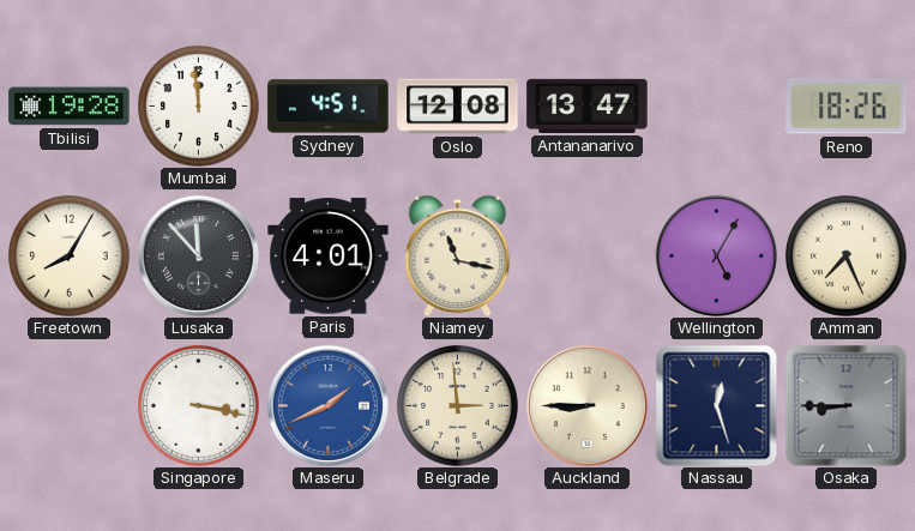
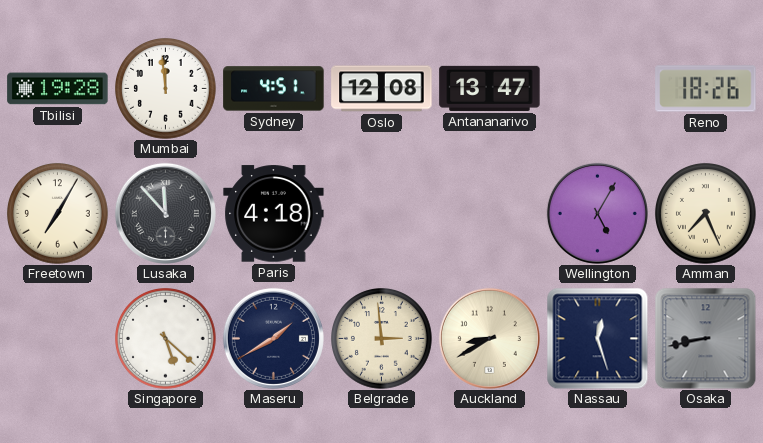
Freetown: 8:05 -> 7:05 (58, 214)
Paris: 4:01 -> 4:18 (274, 214)
Niamey: 11:17 -> none (458, 255)
Singapore: 3:17 -> 5:22 (166, 339)
Maseru: 1:41 -> 1:40 (273, 338)
Maseru dial: blue -> navy (273, 338)
Auckland: 8:45 -> 8:40 (489, 338)
Osaka: 8:45 -> 8:43 (705, 338)
